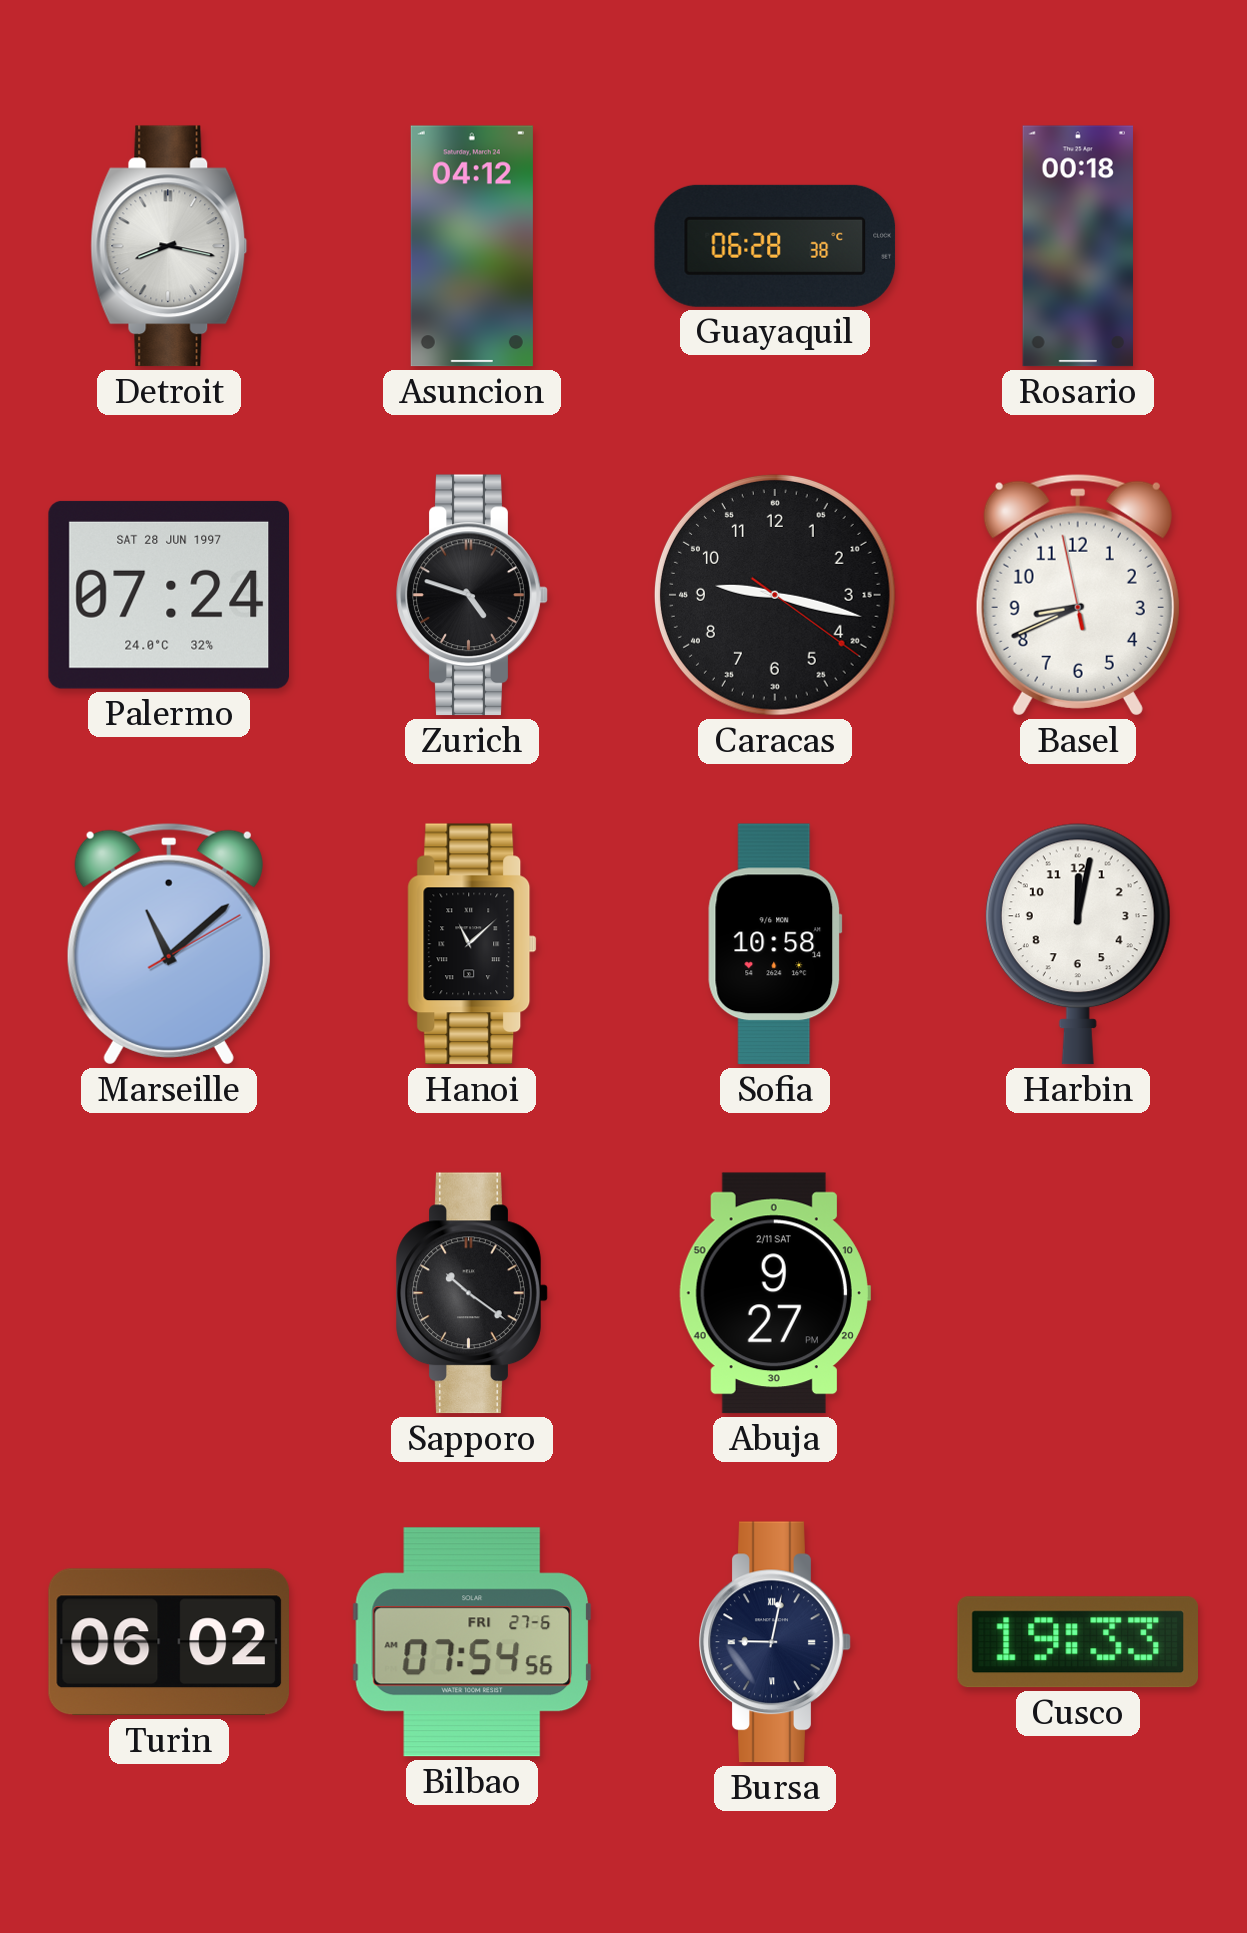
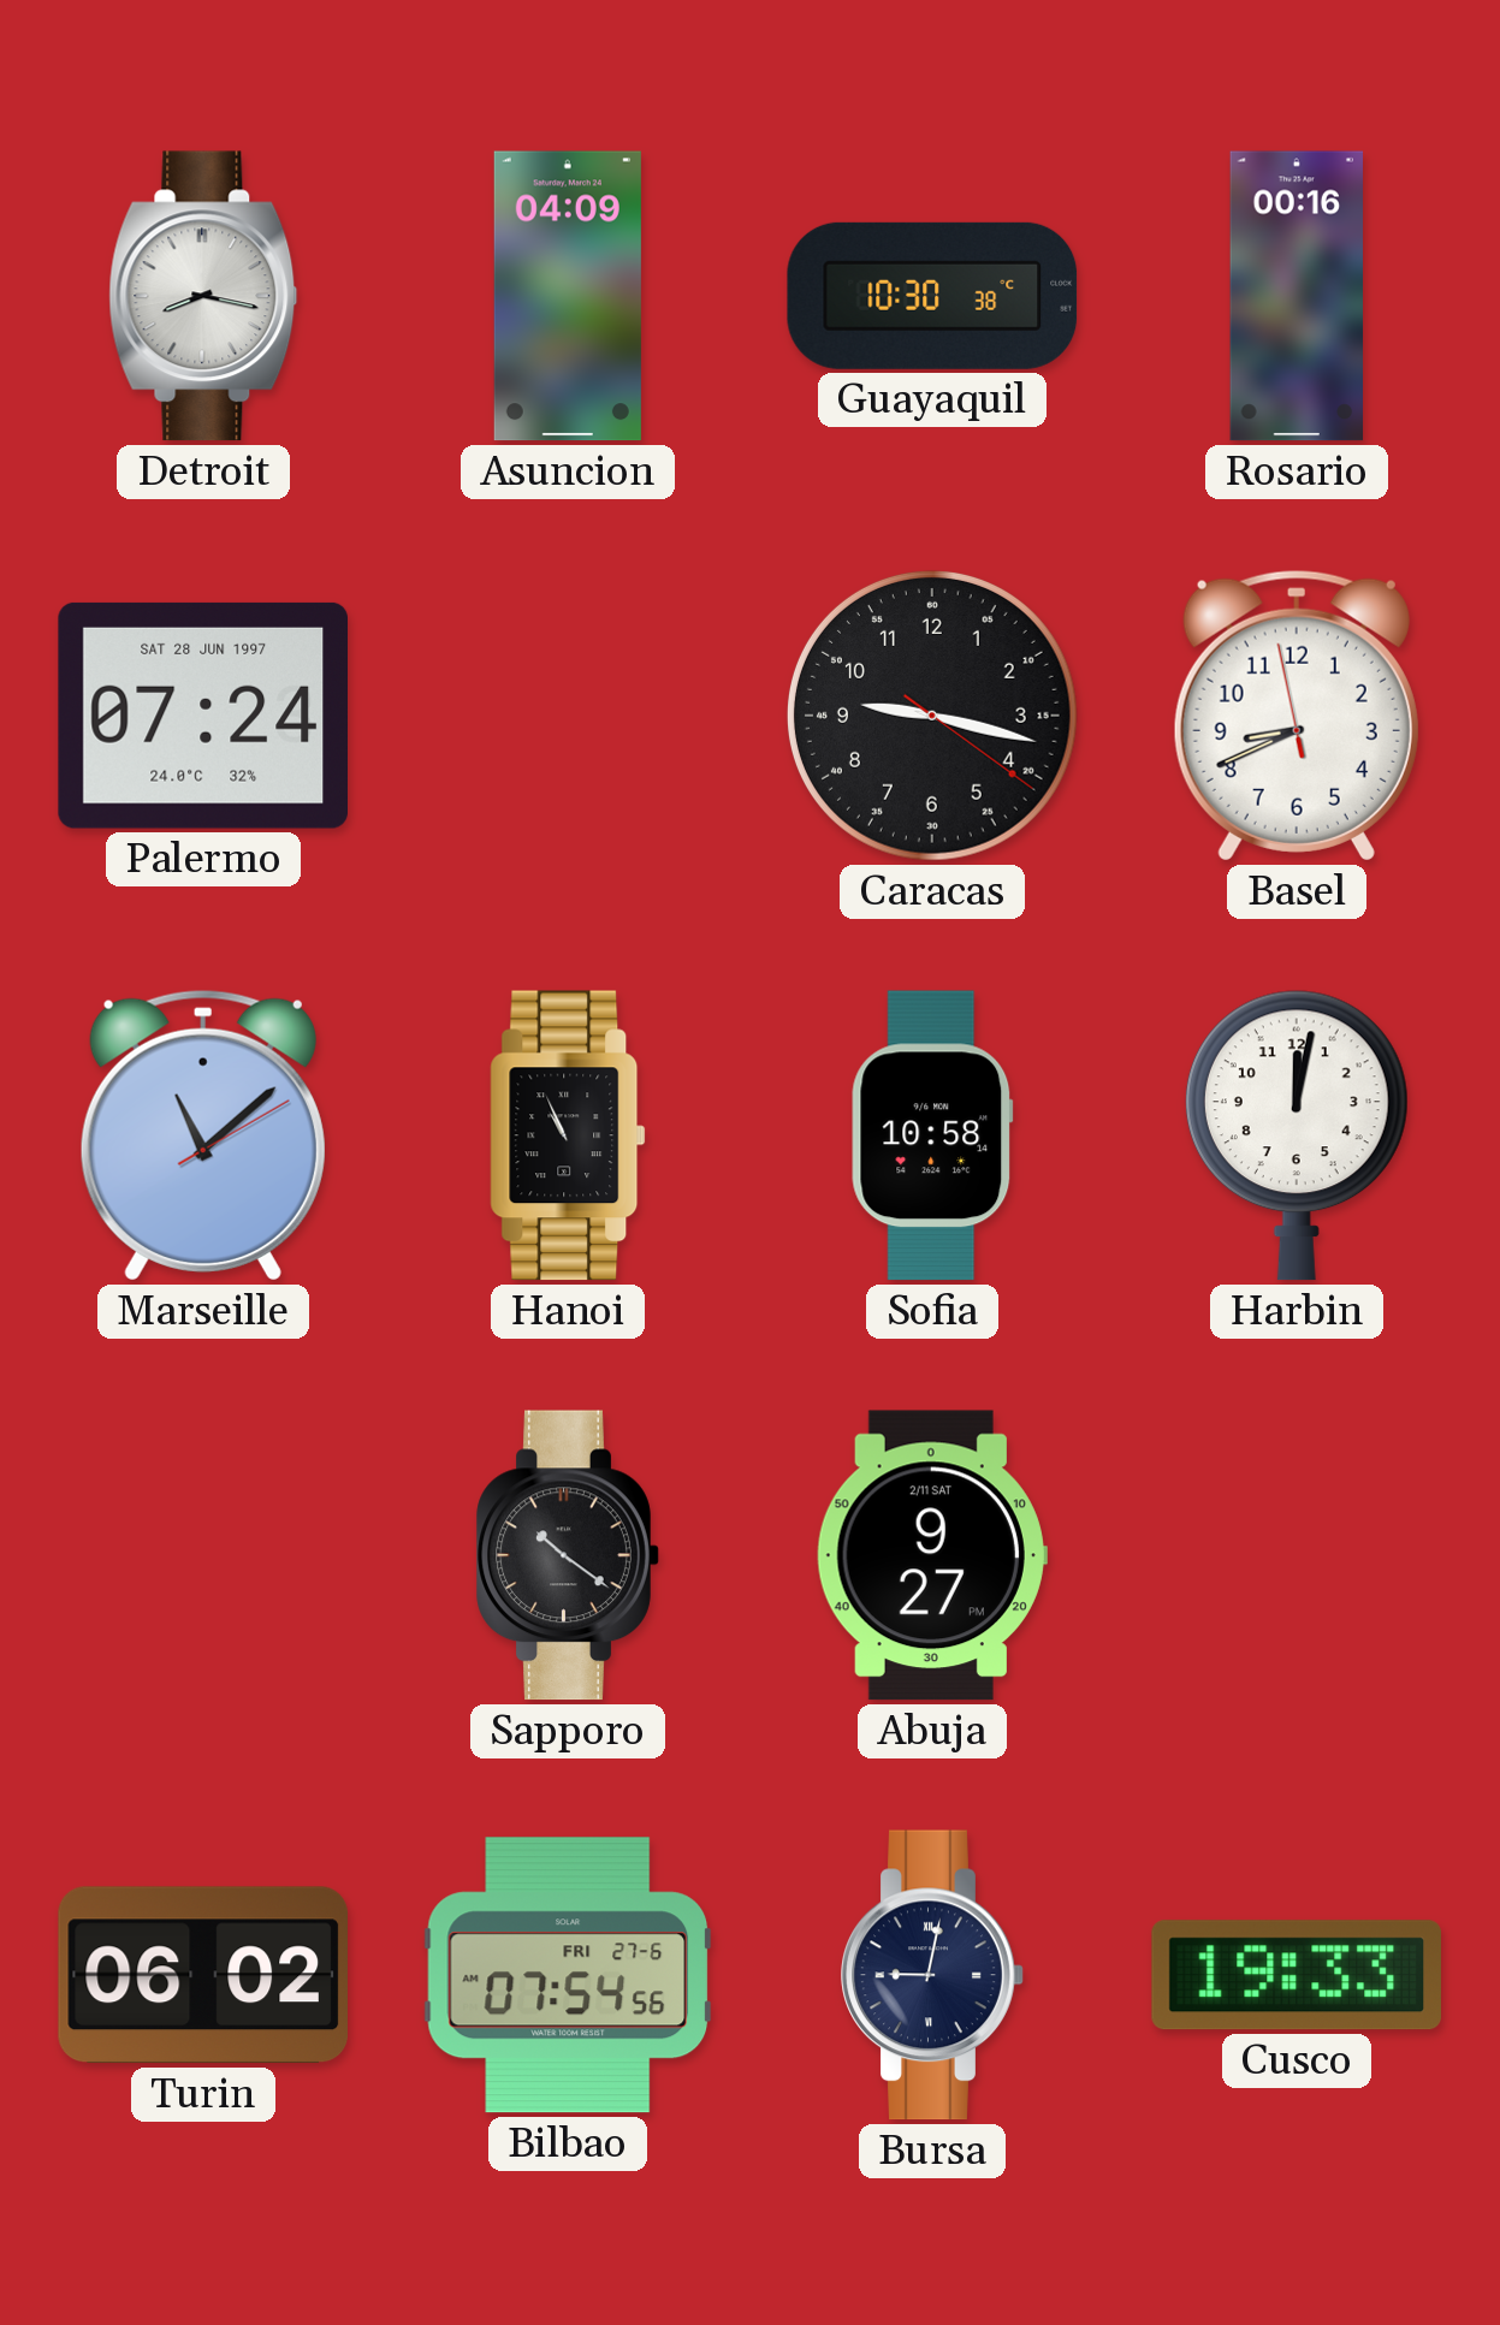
Asuncion: 04:12 -> 04:09 (568, 296)
Guayaquil: 06:28 -> 10:30 (932, 296)
Rosario: 00:18 -> 00:16 (1296, 296)
Zurich: 4:48 -> none (472, 595)
Hanoi: 11:08 -> 10:56 (568, 1135)
